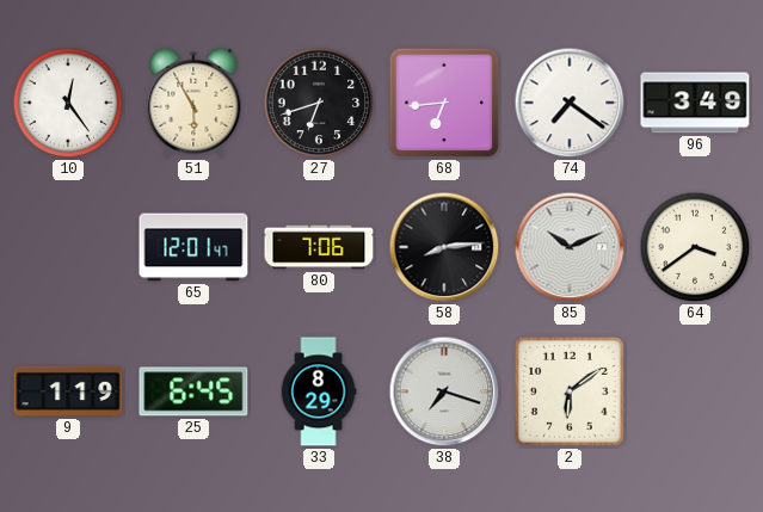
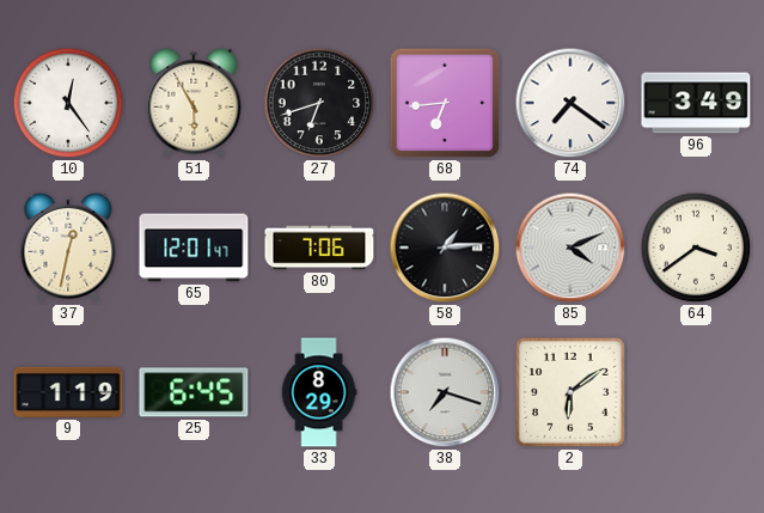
37: none -> 12:32 (68, 248)
58: 8:14 -> 1:14 (445, 248)
85: 10:11 -> 4:11 (570, 248)
